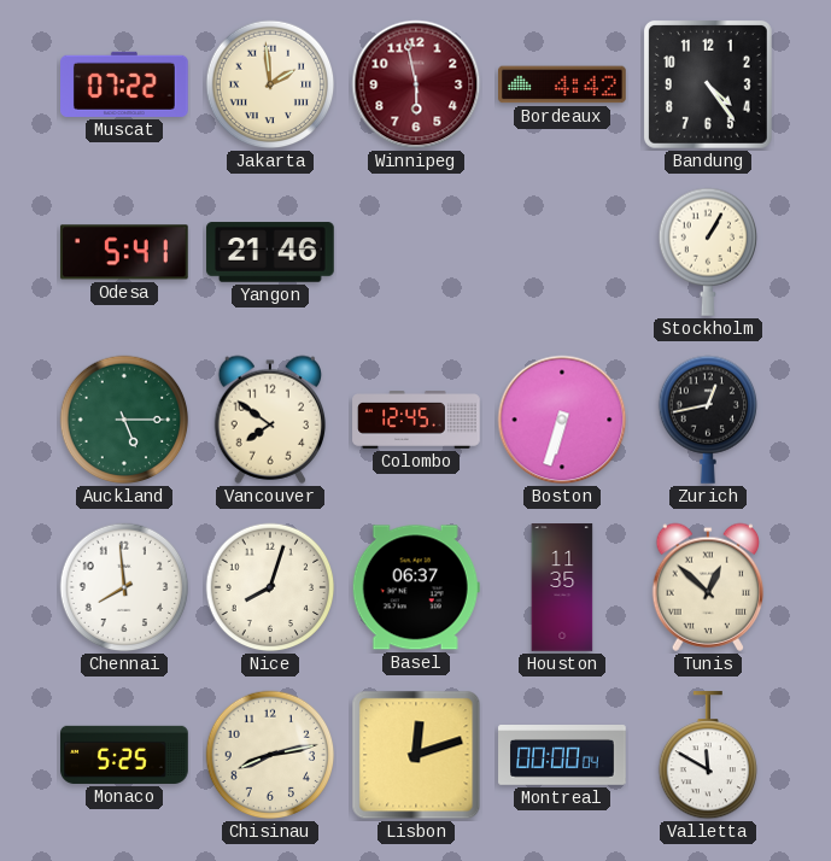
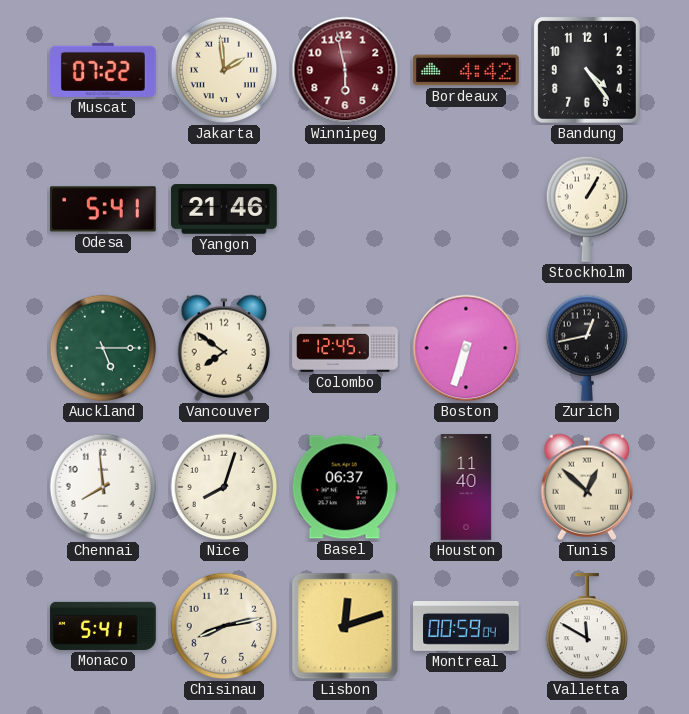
Houston: 11:35 -> 11:40 (466, 487)
Monaco: 5:25 -> 5:41 (103, 626)
Montreal: 00:00 -> 00:59 (466, 627)
